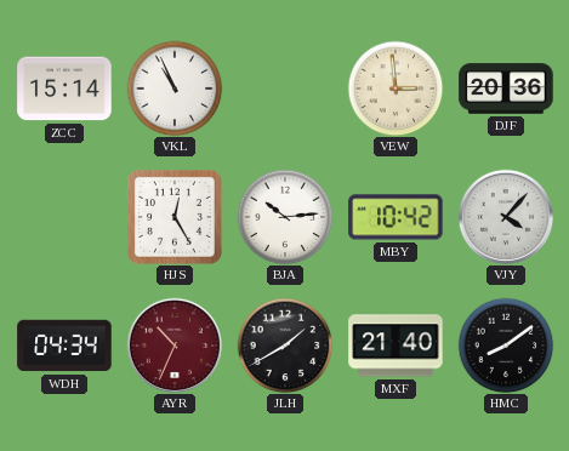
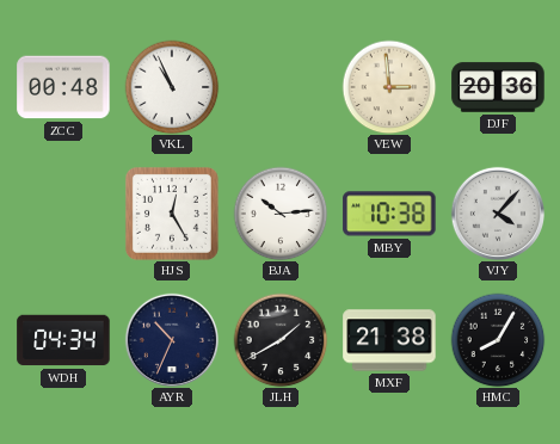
ZCC: 15:14 -> 00:48 (63, 87)
MBY: 10:42 -> 10:38 (389, 214)
AYR dial: burgundy -> navy (171, 339)
MXF: 21:40 -> 21:38 (389, 340)
HMC: 8:09 -> 8:05 (498, 340)
